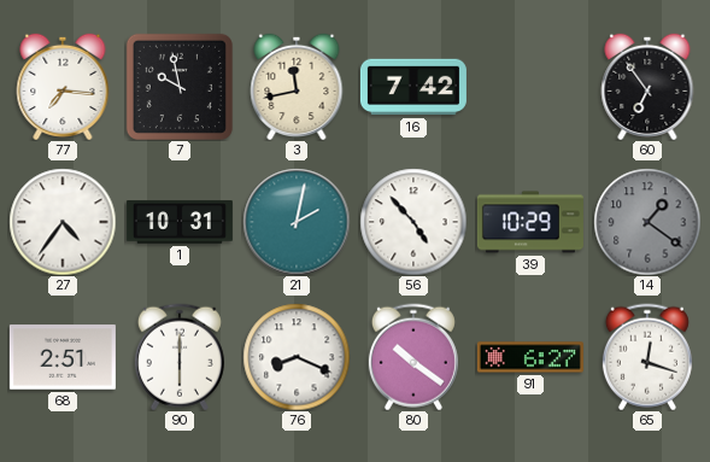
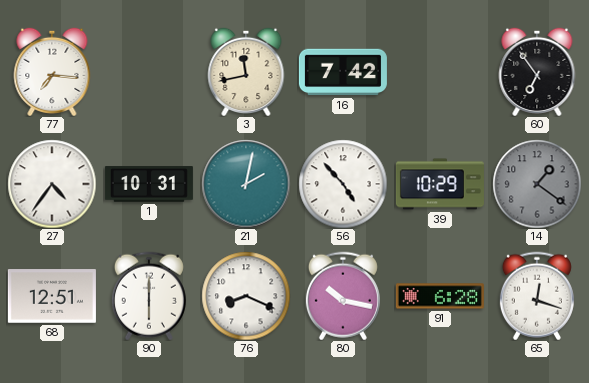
7: 9:58 -> none (180, 87)
68: 2:51 -> 12:51 (52, 296)
80: 10:21 -> 10:17 (343, 296)
91: 6:27 -> 6:28 (440, 296)
